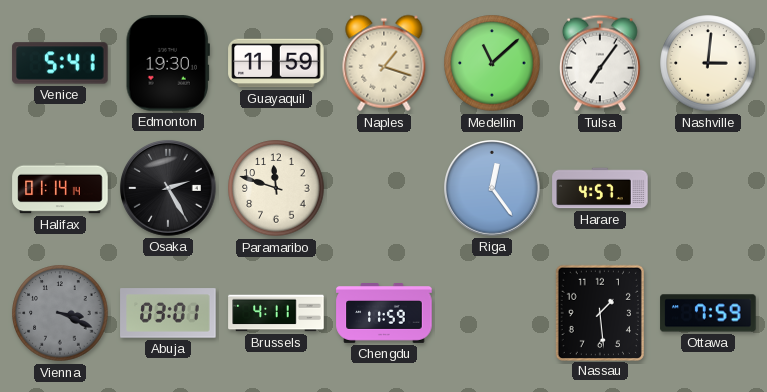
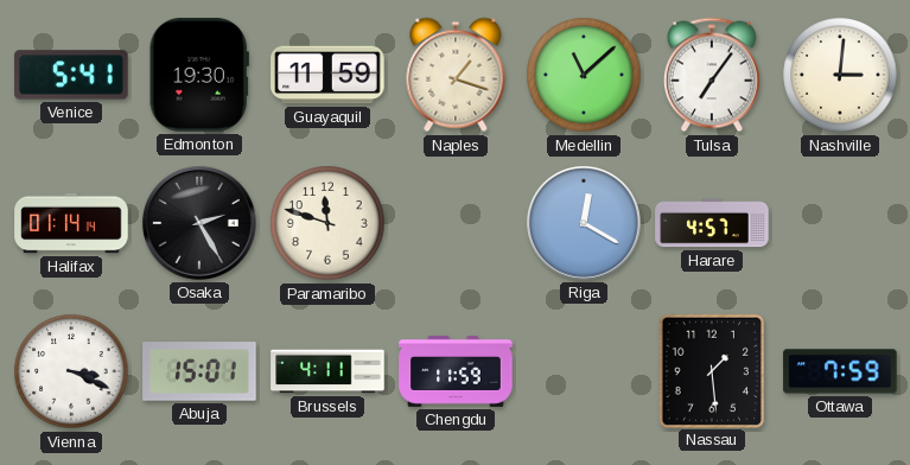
Riga: 12:24 -> 12:20 (584, 223)
Vienna dial: grey -> white (71, 371)
Abuja: 03:01 -> 15:01 (199, 371)
